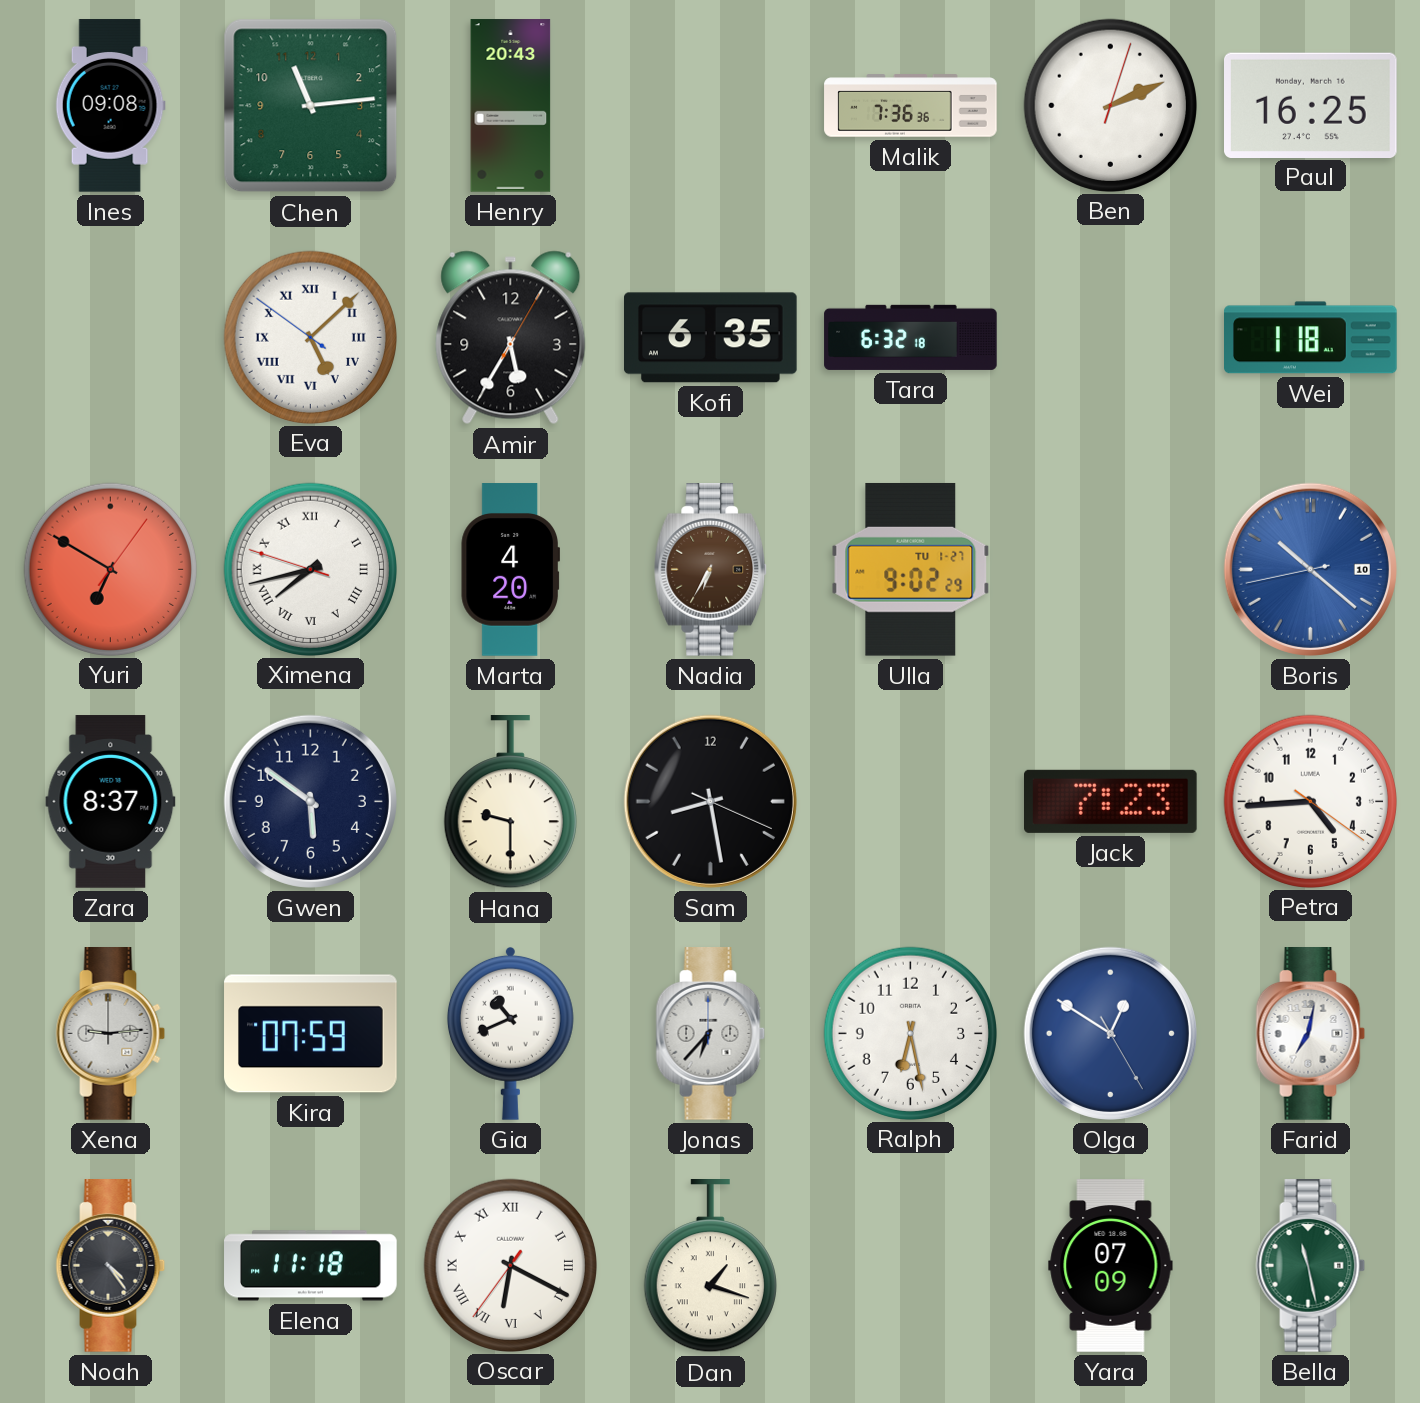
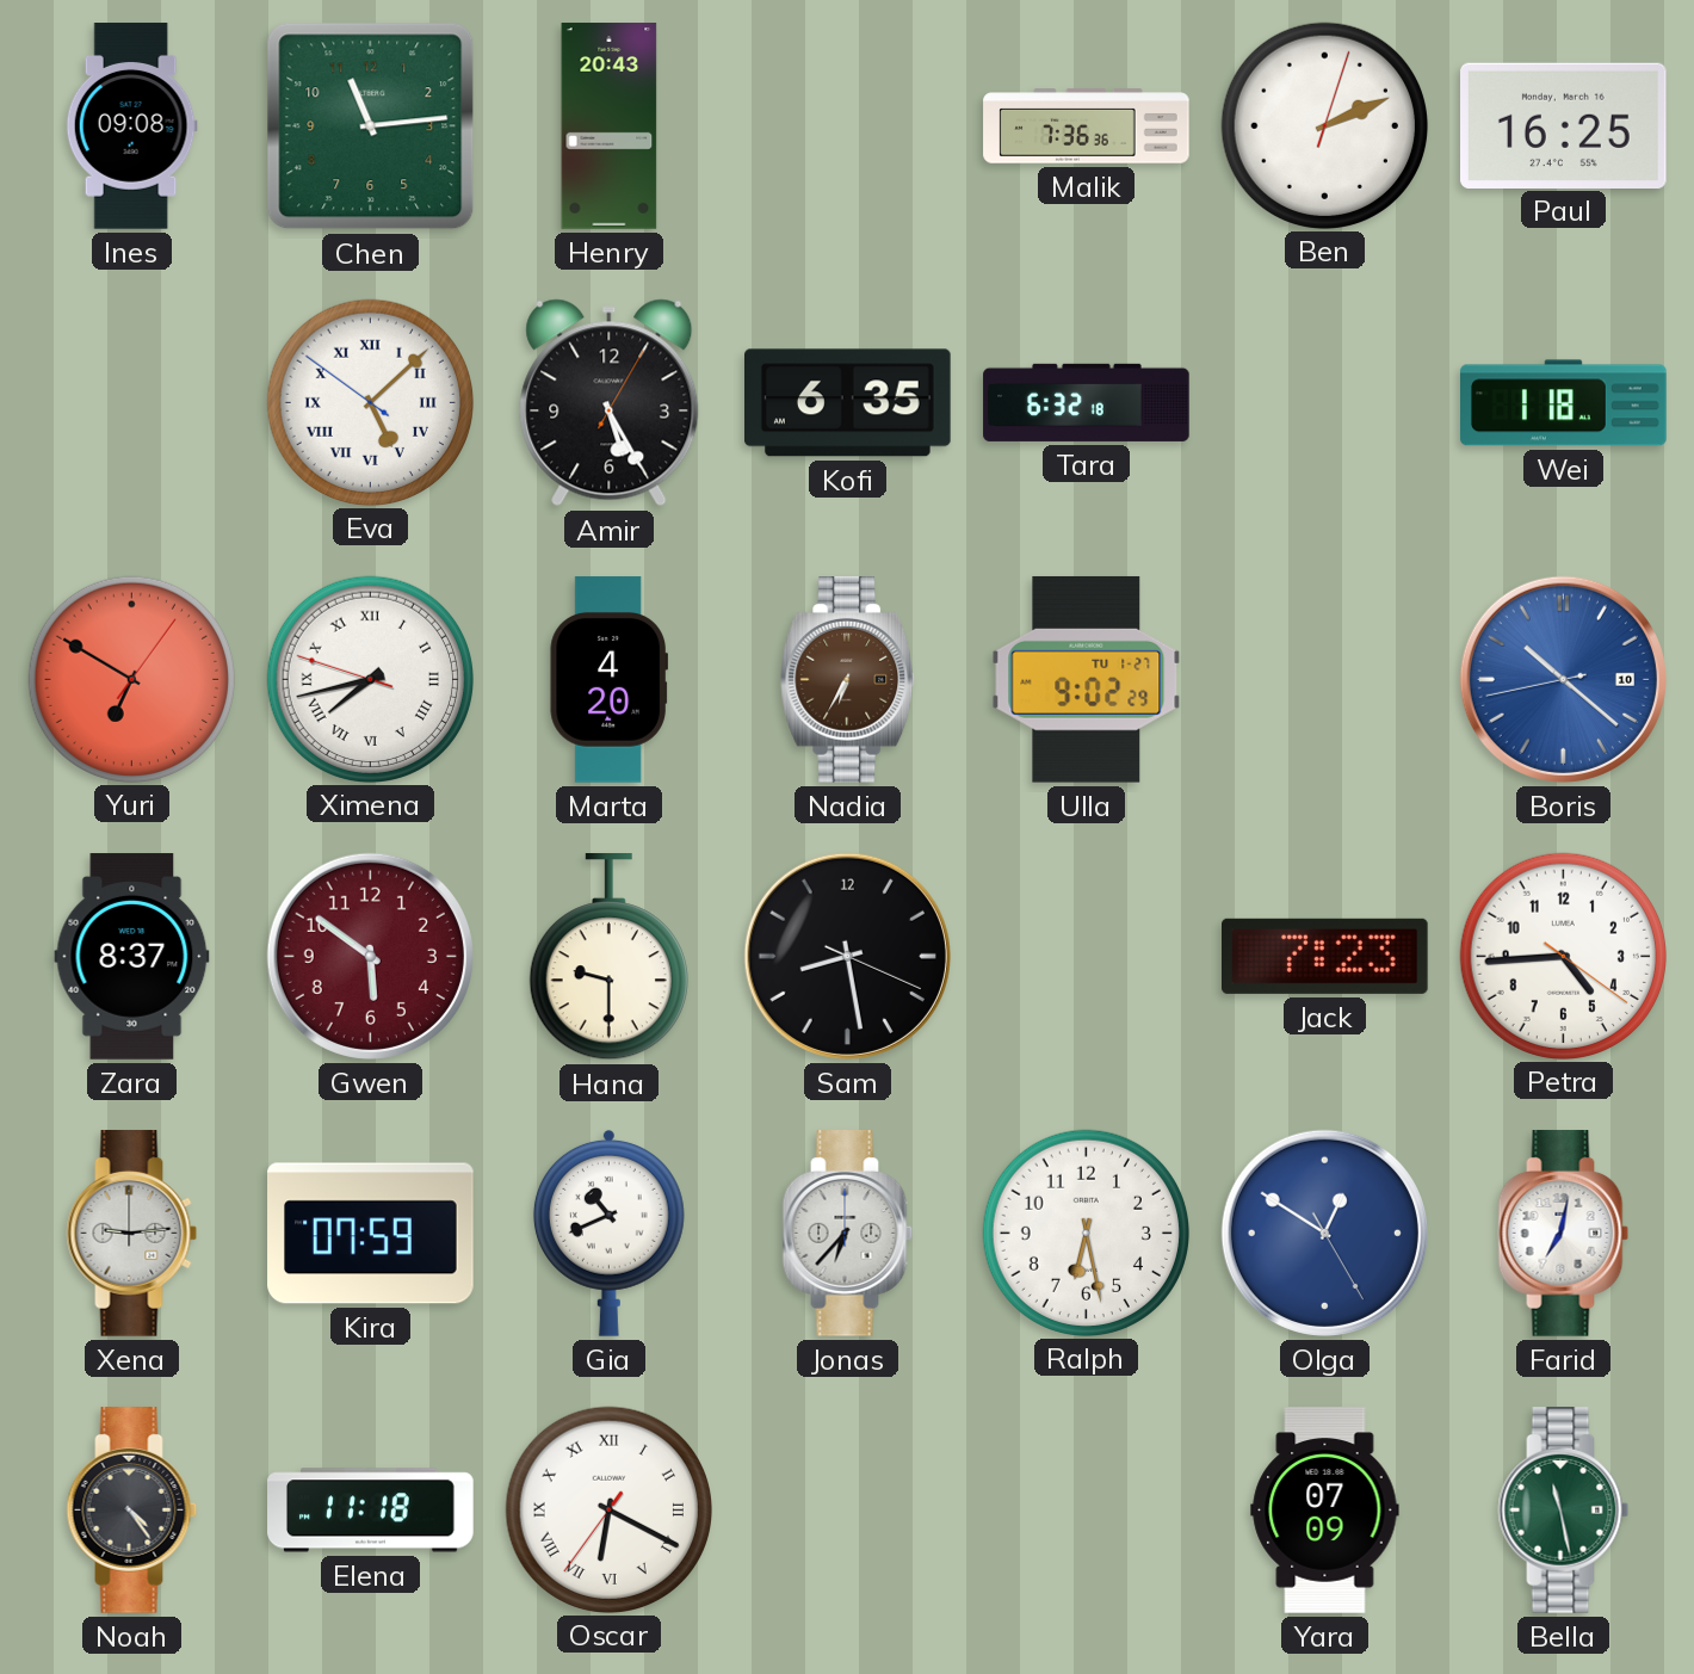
Amir: 5:35 -> 5:25 (610, 403)
Gwen dial: navy -> burgundy (370, 956)
Dan: 1:18 -> none (710, 1267)
